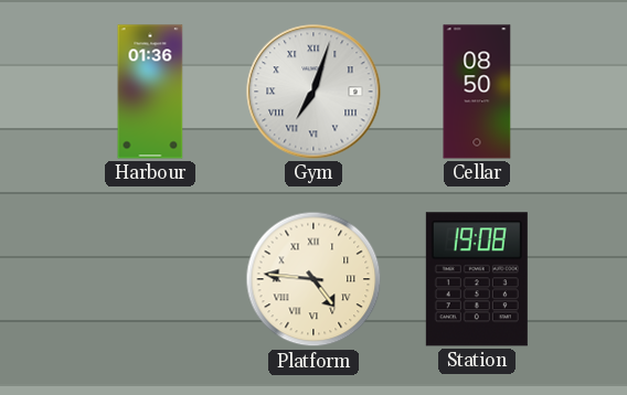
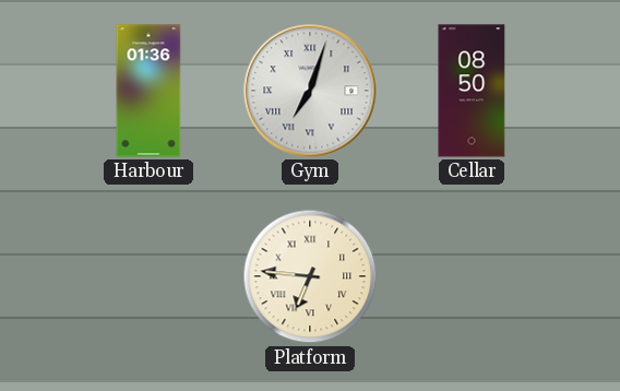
Platform: 4:46 -> 6:46 (310, 276)
Station: 19:08 -> none (477, 279)
